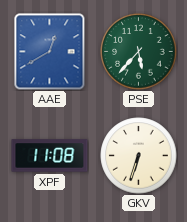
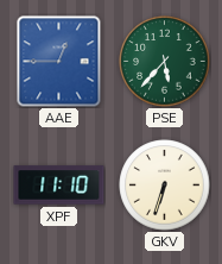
AAE: 12:40 -> 12:45 (59, 62)
XPF: 11:08 -> 11:10 (59, 186)
